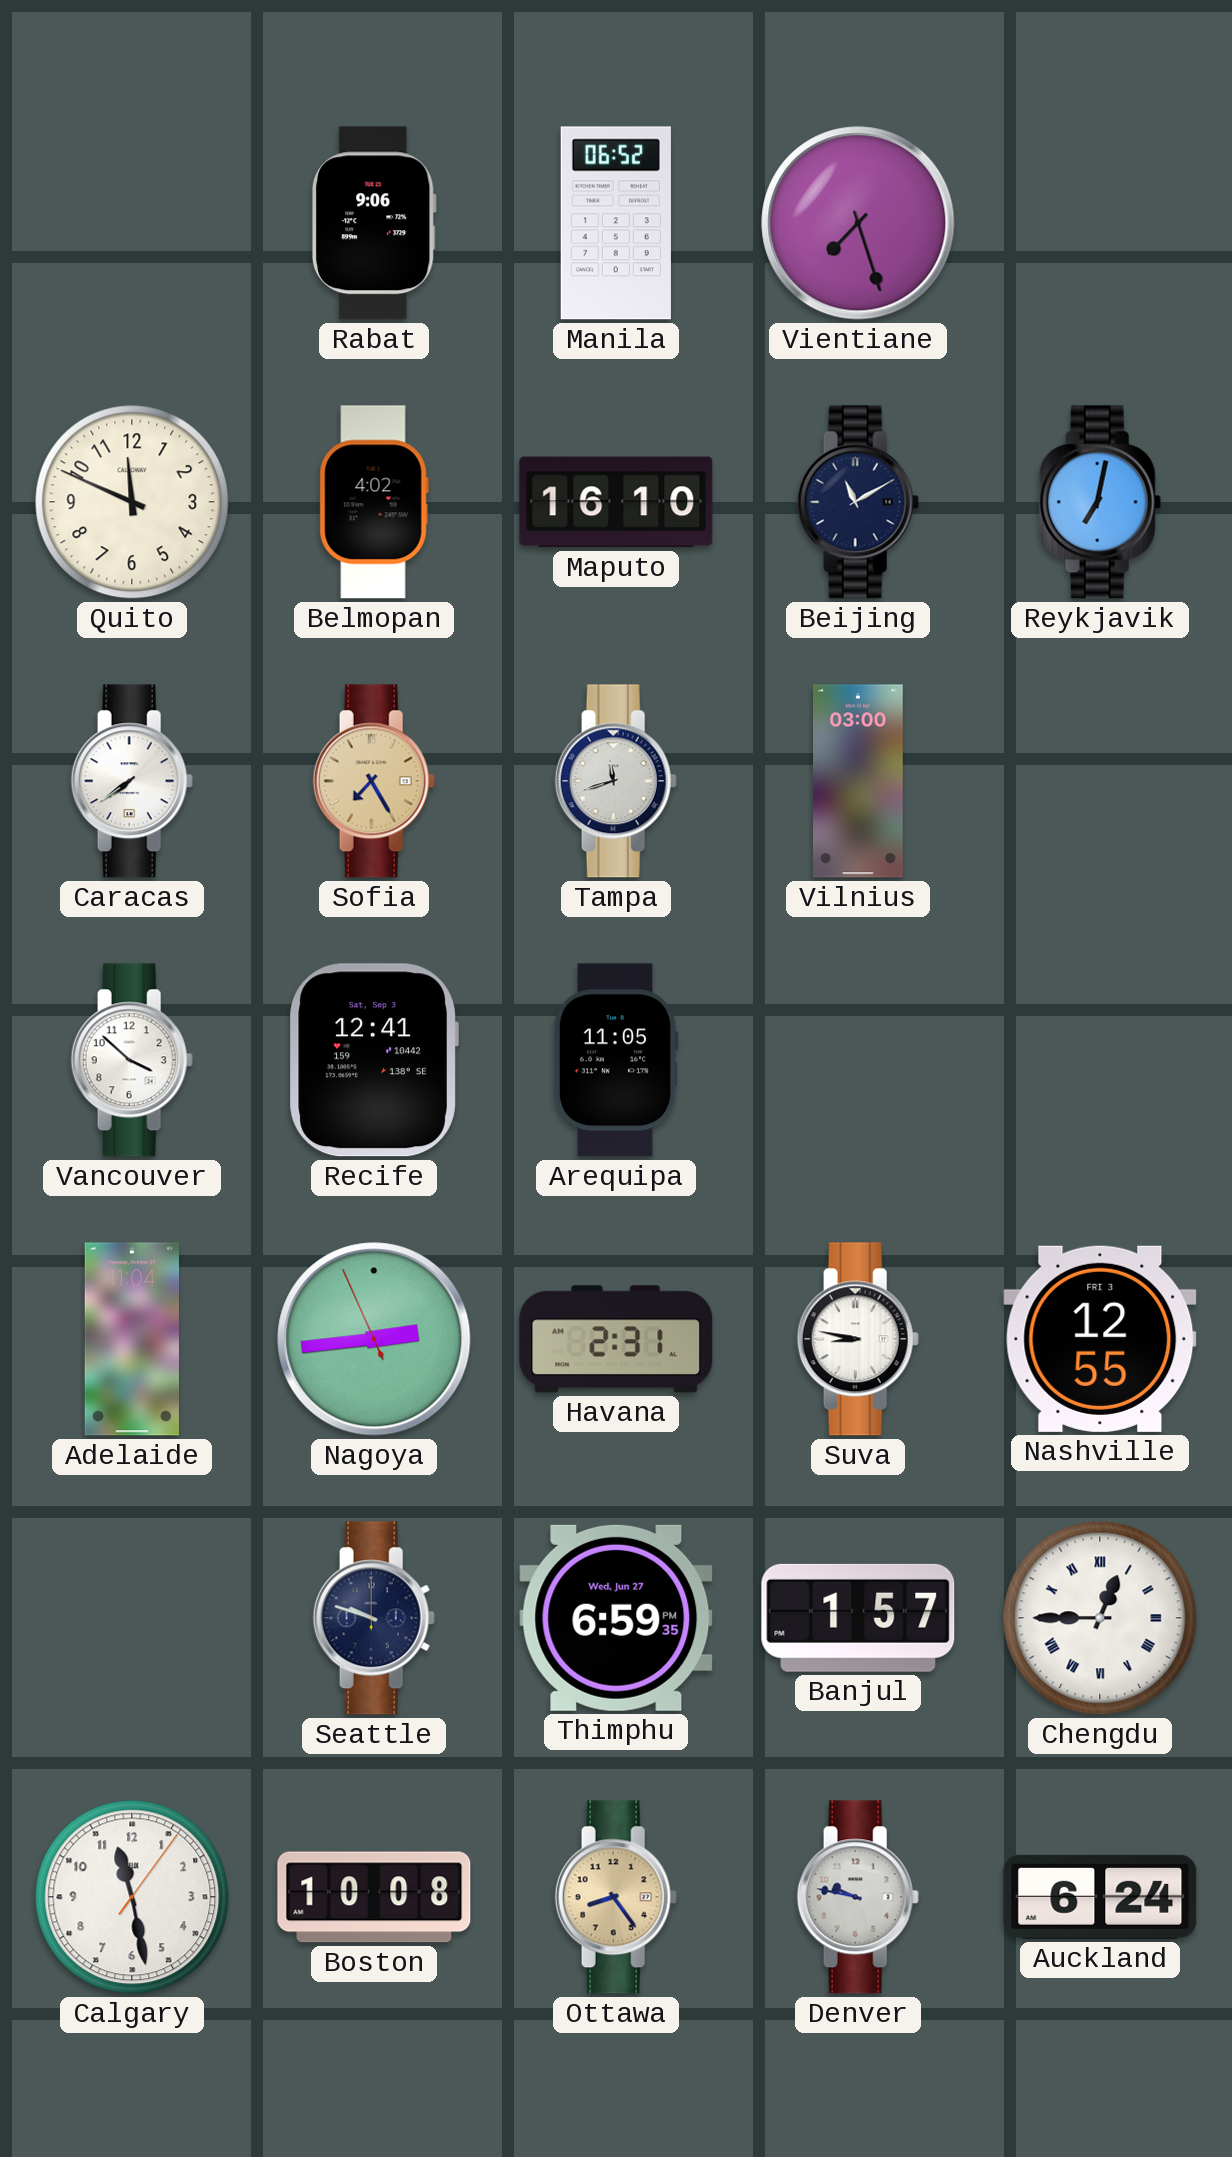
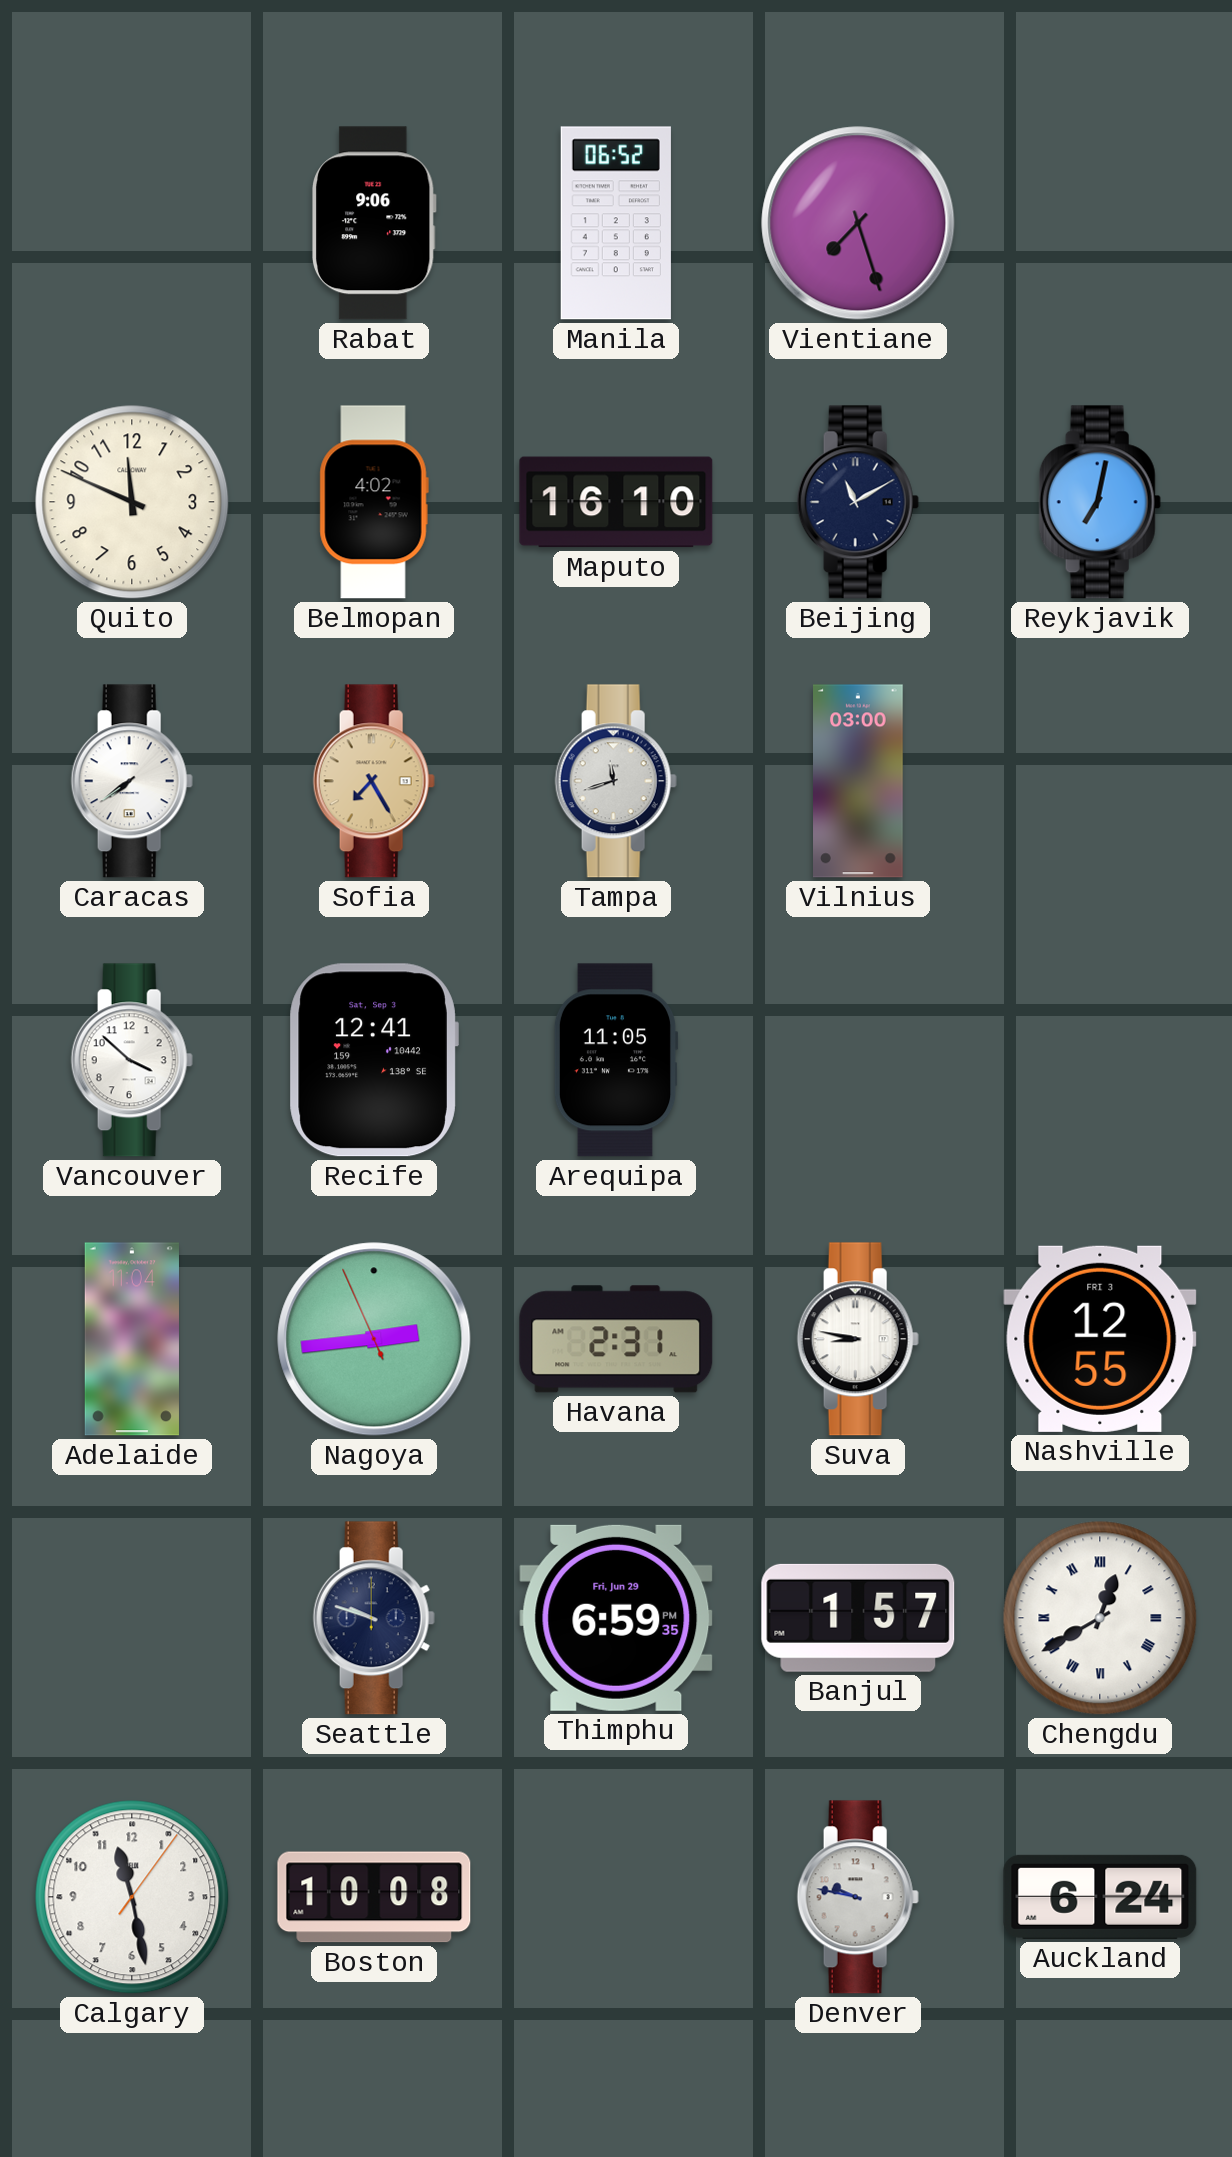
Thimphu date: Wed, Jun 27 -> Fri, Jun 29 (616, 1618)
Chengdu: 12:45 -> 12:40 (1100, 1618)
Ottawa: 8:24 -> none (616, 1897)
